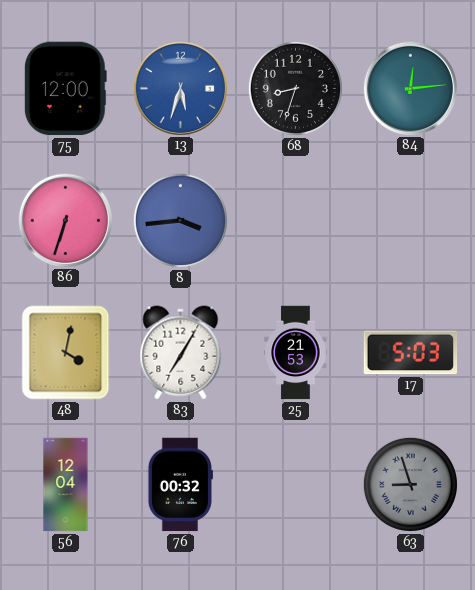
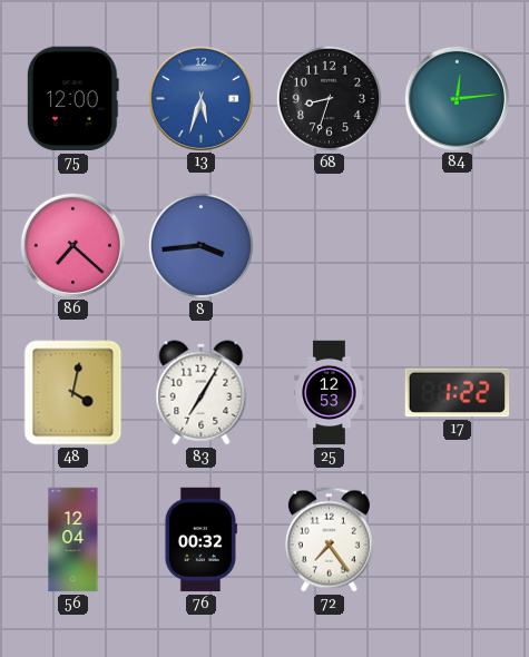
86: 6:33 -> 7:22 (72, 245)
25: 21:53 -> 12:53 (330, 393)
17: 5:03 -> 1:22 (458, 393)
72: none -> 7:24 (329, 540)
63: 8:57 -> none (410, 484)
